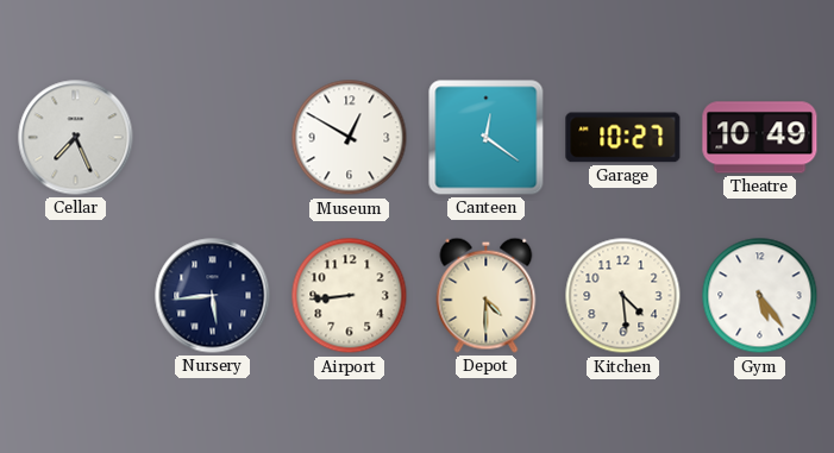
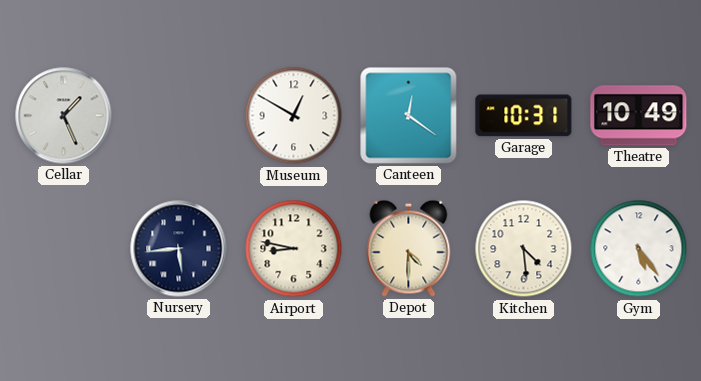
Cellar: 7:26 -> 1:26 (64, 116)
Garage: 10:27 -> 10:31 (524, 116)
Airport: 8:44 -> 8:47 (294, 249)
